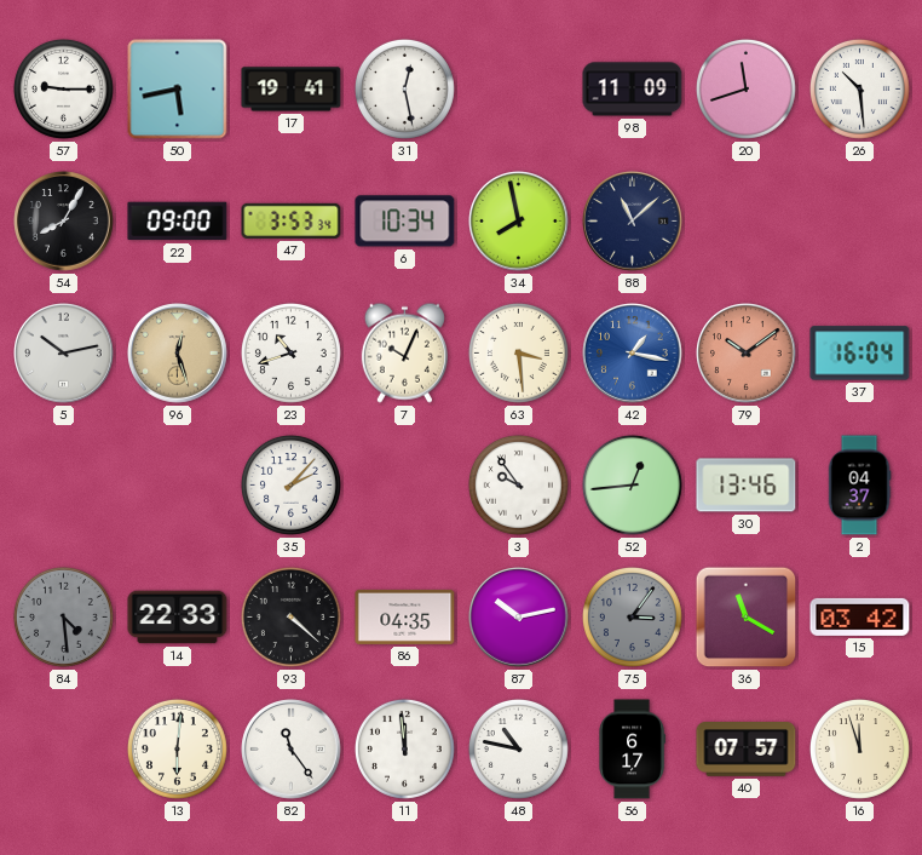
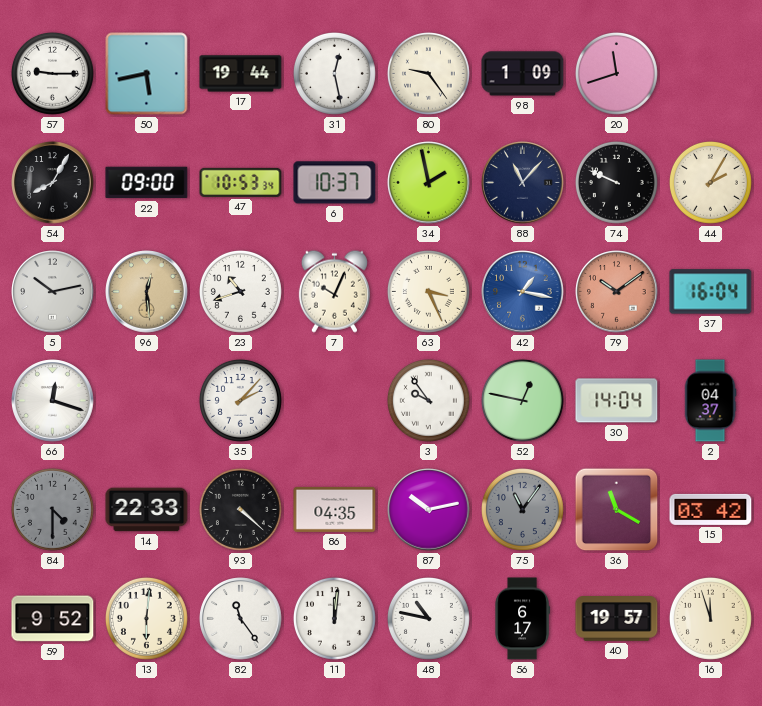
17: 19:41 -> 19:44 (241, 74)
80: none -> 9:24 (428, 73)
98: 11:09 -> 1:09 (523, 74)
26: 10:29 -> none (859, 88)
47: 3:53 -> 10:53 (241, 182)
6: 10:34 -> 10:37 (335, 183)
34: 7:58 -> 1:58 (429, 183)
88: 11:08 -> 11:07 (523, 183)
74: none -> 9:49 (616, 182)
44: none -> 2:05 (710, 182)
96: 12:27 -> 12:29 (147, 292)
63: 3:29 -> 3:26 (428, 291)
66: none -> 12:18 (53, 401)
52: 12:44 -> 12:47 (522, 400)
30: 13:46 -> 14:04 (617, 401)
84: 4:29 -> 4:30 (52, 509)
75: 3:06 -> 11:06 (522, 509)
59: none -> 9:52 (53, 619)
11: 11:59 -> 12:01 (334, 618)
40: 07:57 -> 19:57 (617, 619)
